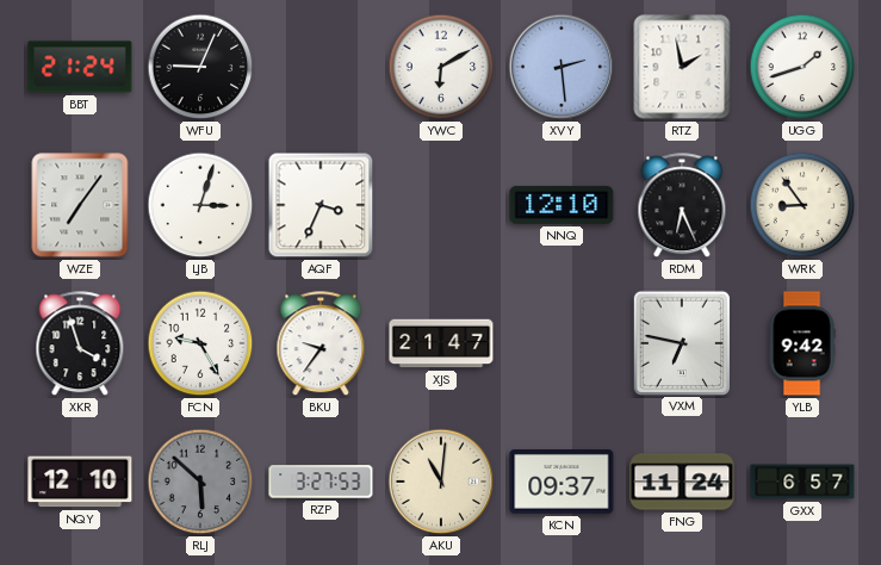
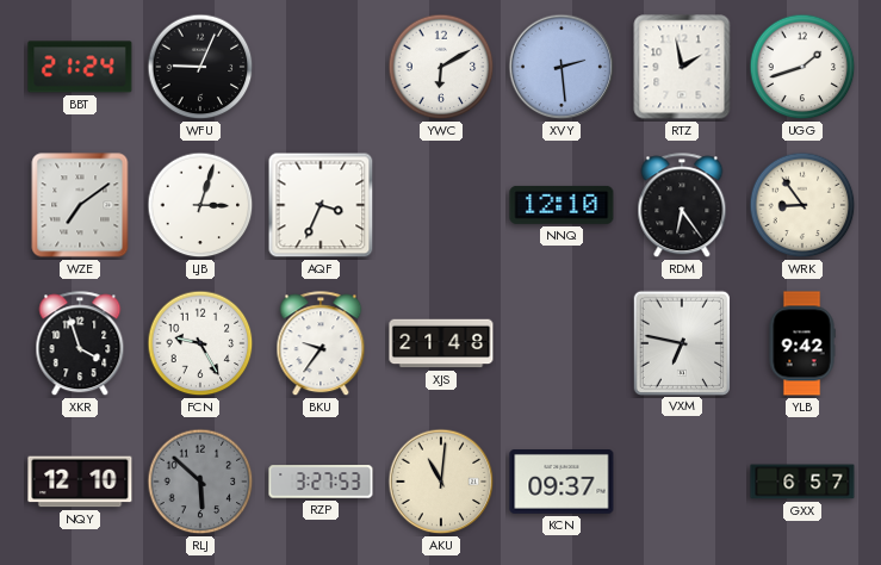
WZE: 7:06 -> 7:09 (80, 205)
RDM: 6:26 -> 6:24 (682, 206)
XJS: 21:47 -> 21:48 (441, 343)
FNG: 11:24 -> none (682, 482)
